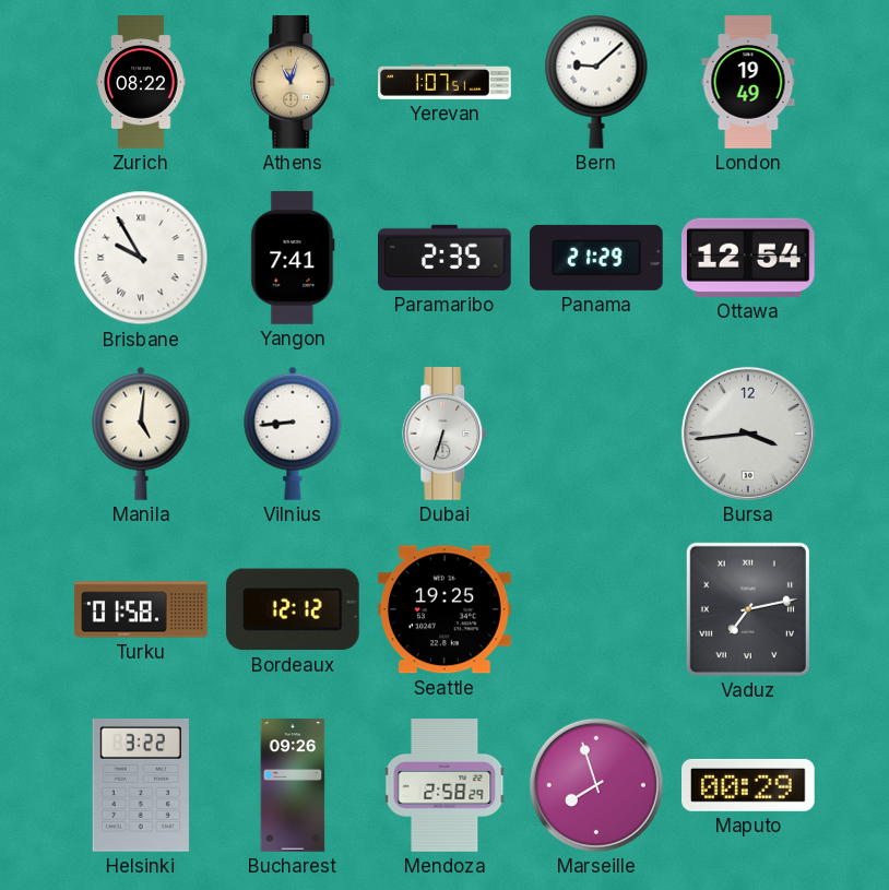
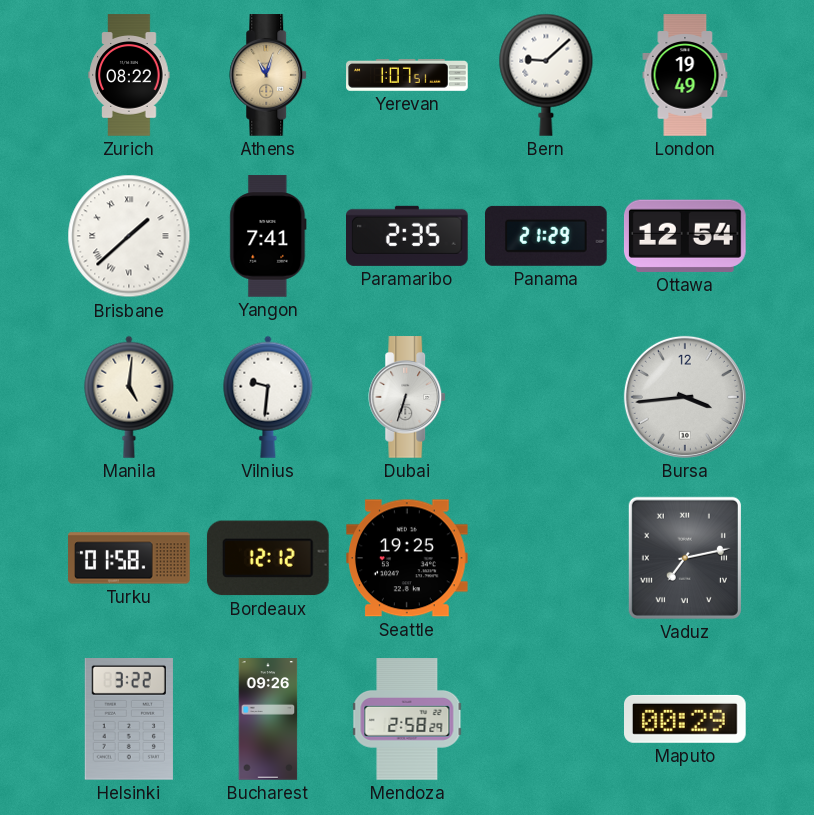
Brisbane: 9:55 -> 1:38 (129, 236)
Vilnius: 8:44 -> 9:31 (268, 397)
Marseille: 7:57 -> none (596, 785)
